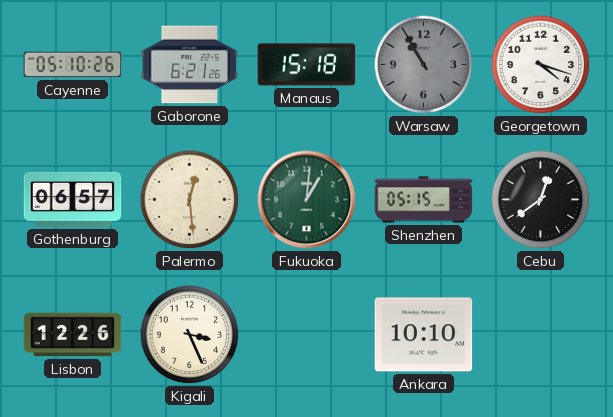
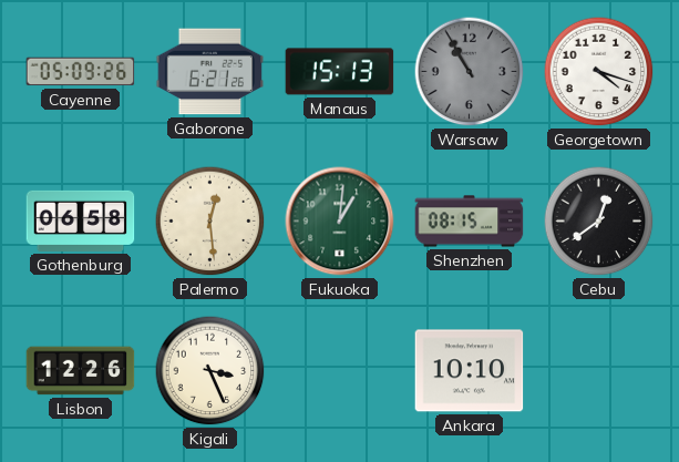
Cayenne: 05:10 -> 05:09 (81, 72)
Manaus: 15:18 -> 15:13 (340, 72)
Gothenburg: 06:57 -> 06:58 (81, 220)
Shenzhen: 05:15 -> 08:15 (470, 222)
